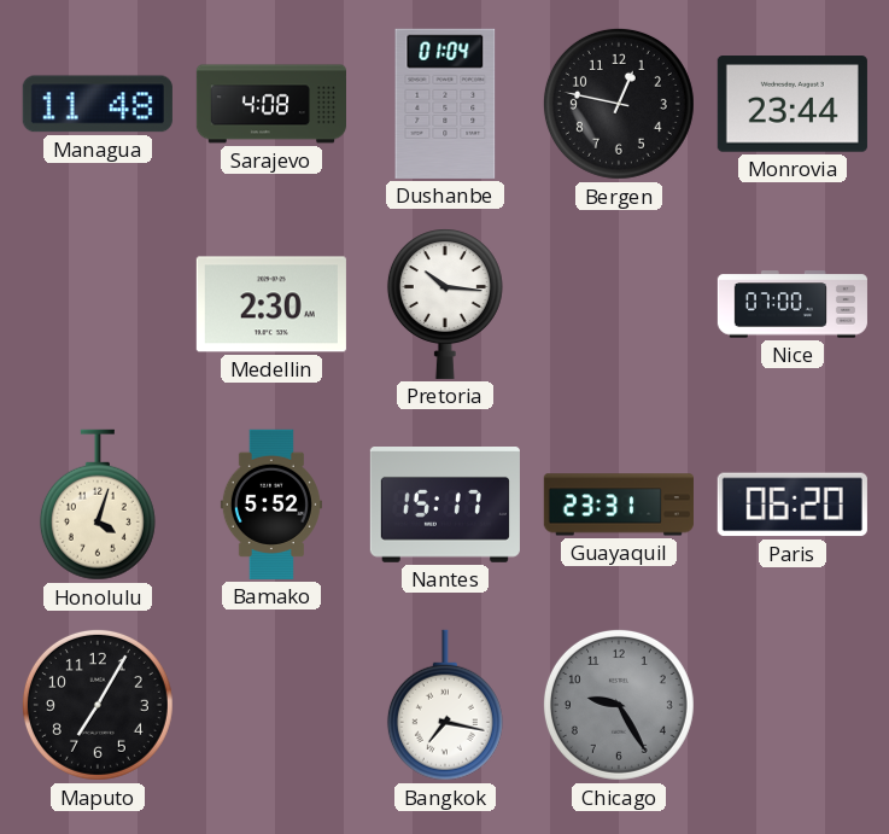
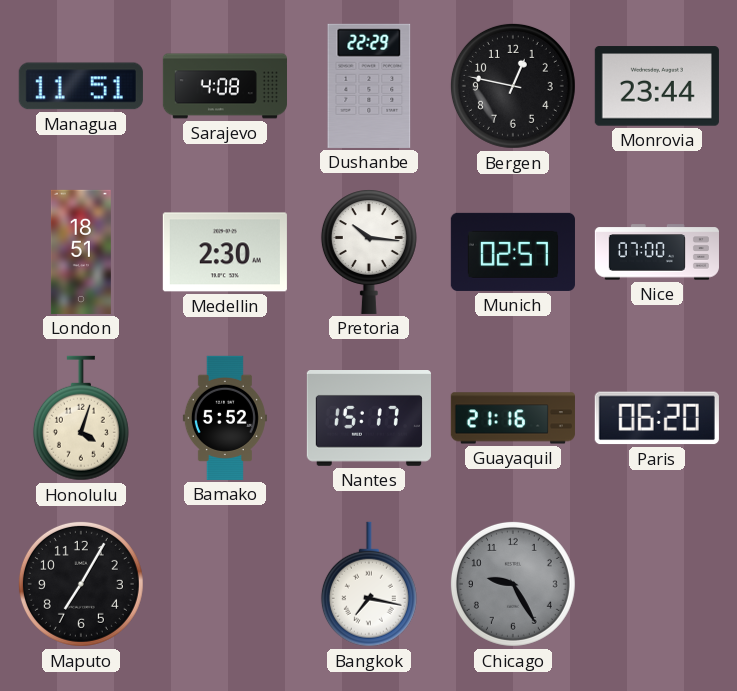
Managua: 11:48 -> 11:51 (81, 86)
Dushanbe: 01:04 -> 22:29 (369, 86)
London: none -> 18:51 (81, 252)
Munich: none -> 02:57 (513, 252)
Guayaquil: 23:31 -> 21:16 (513, 418)
